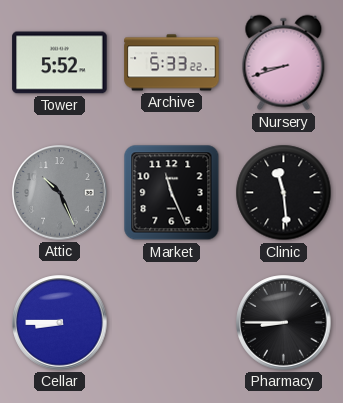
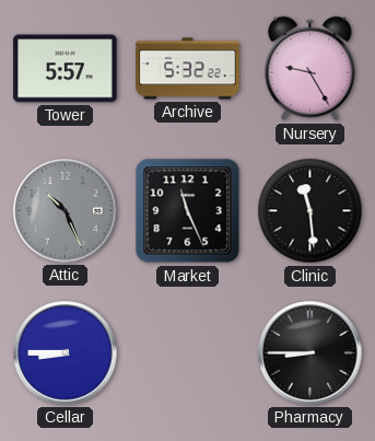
Tower: 5:52 -> 5:57 (66, 69)
Archive: 5:33 -> 5:32 (188, 69)
Nursery: 8:42 -> 9:25 (310, 69)
